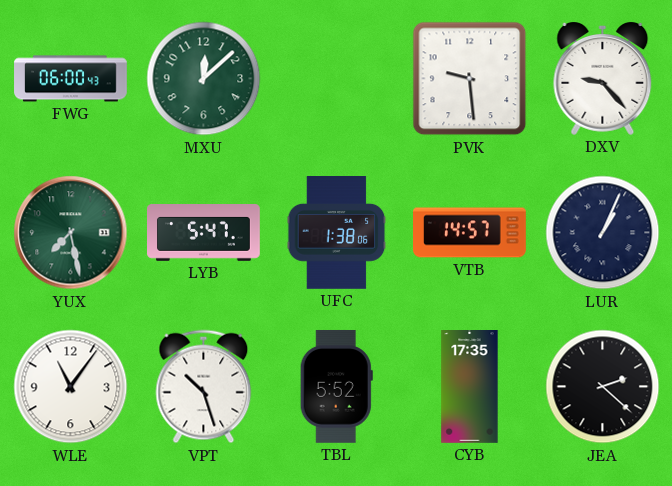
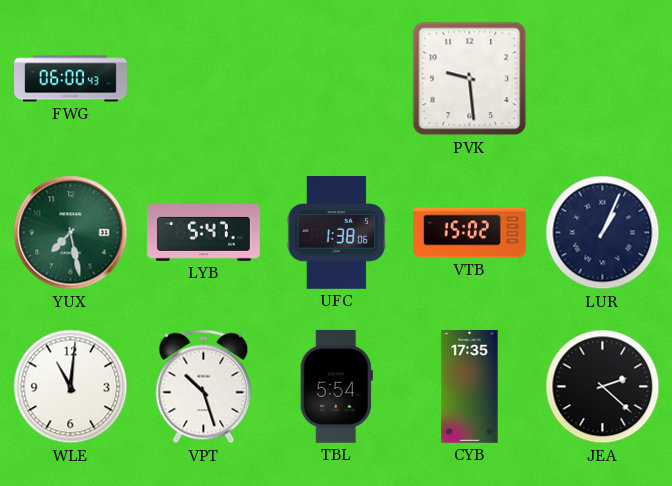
MXU: 12:08 -> none (204, 79)
DXV: 9:23 -> none (603, 79)
VTB: 14:57 -> 15:02 (470, 233)
WLE: 11:06 -> 11:01 (71, 387)
TBL: 5:52 -> 5:54 (336, 386)
